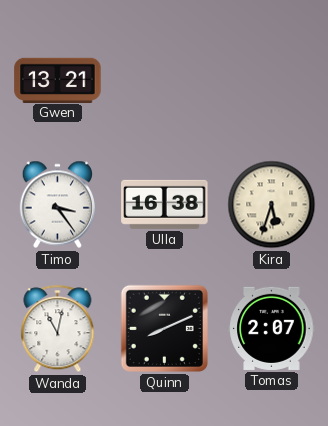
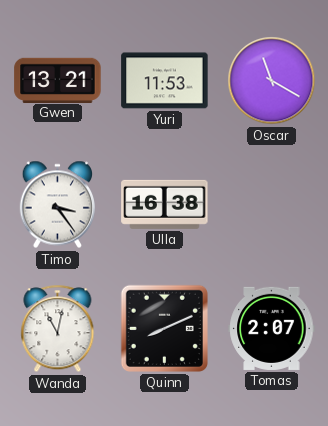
Yuri: none -> 11:53 (165, 81)
Oscar: none -> 11:20 (272, 81)
Kira: 5:33 -> none (272, 205)
